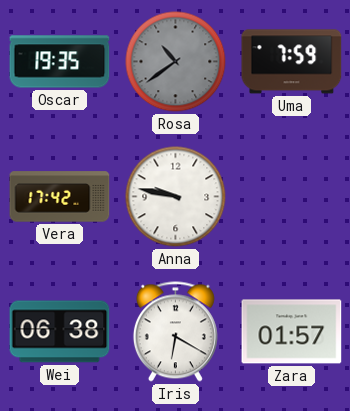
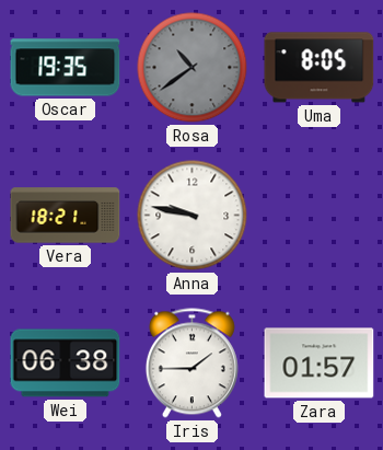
Uma: 7:59 -> 8:05 (320, 68)
Vera: 17:42 -> 18:21 (66, 216)
Iris: 6:20 -> 1:45 (191, 364)
